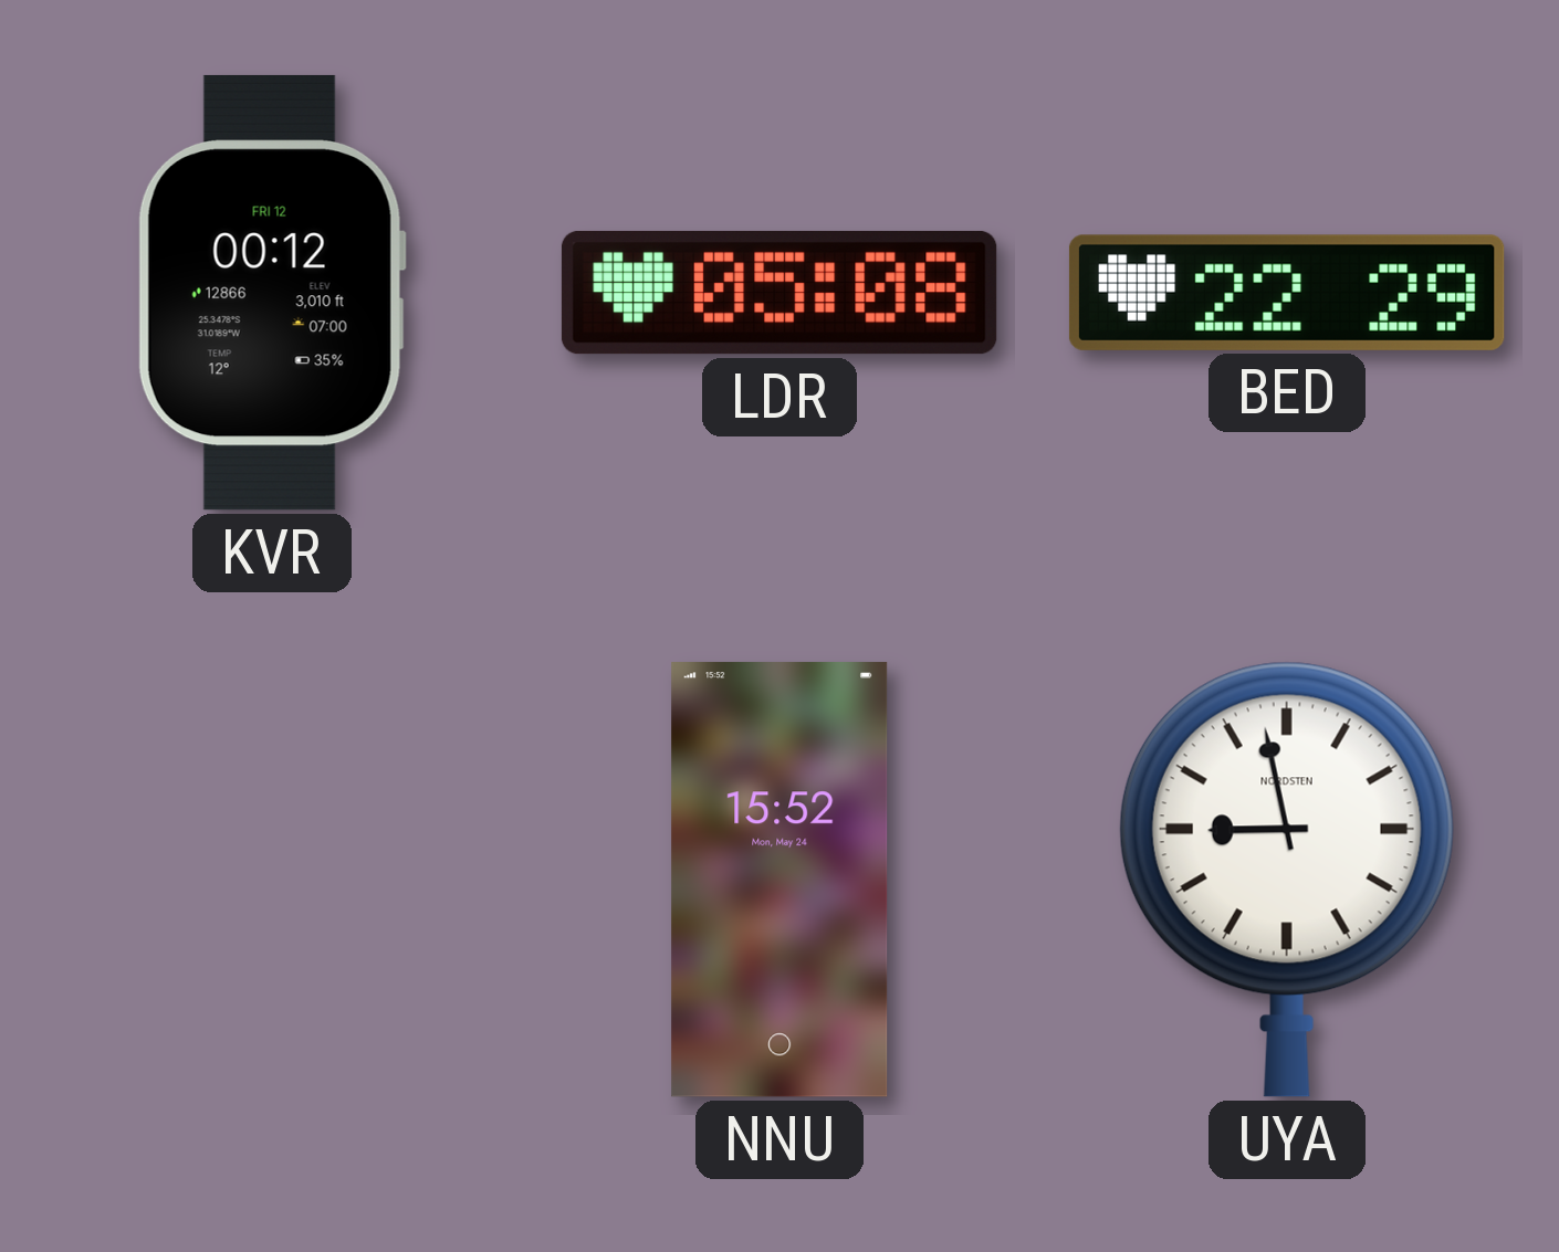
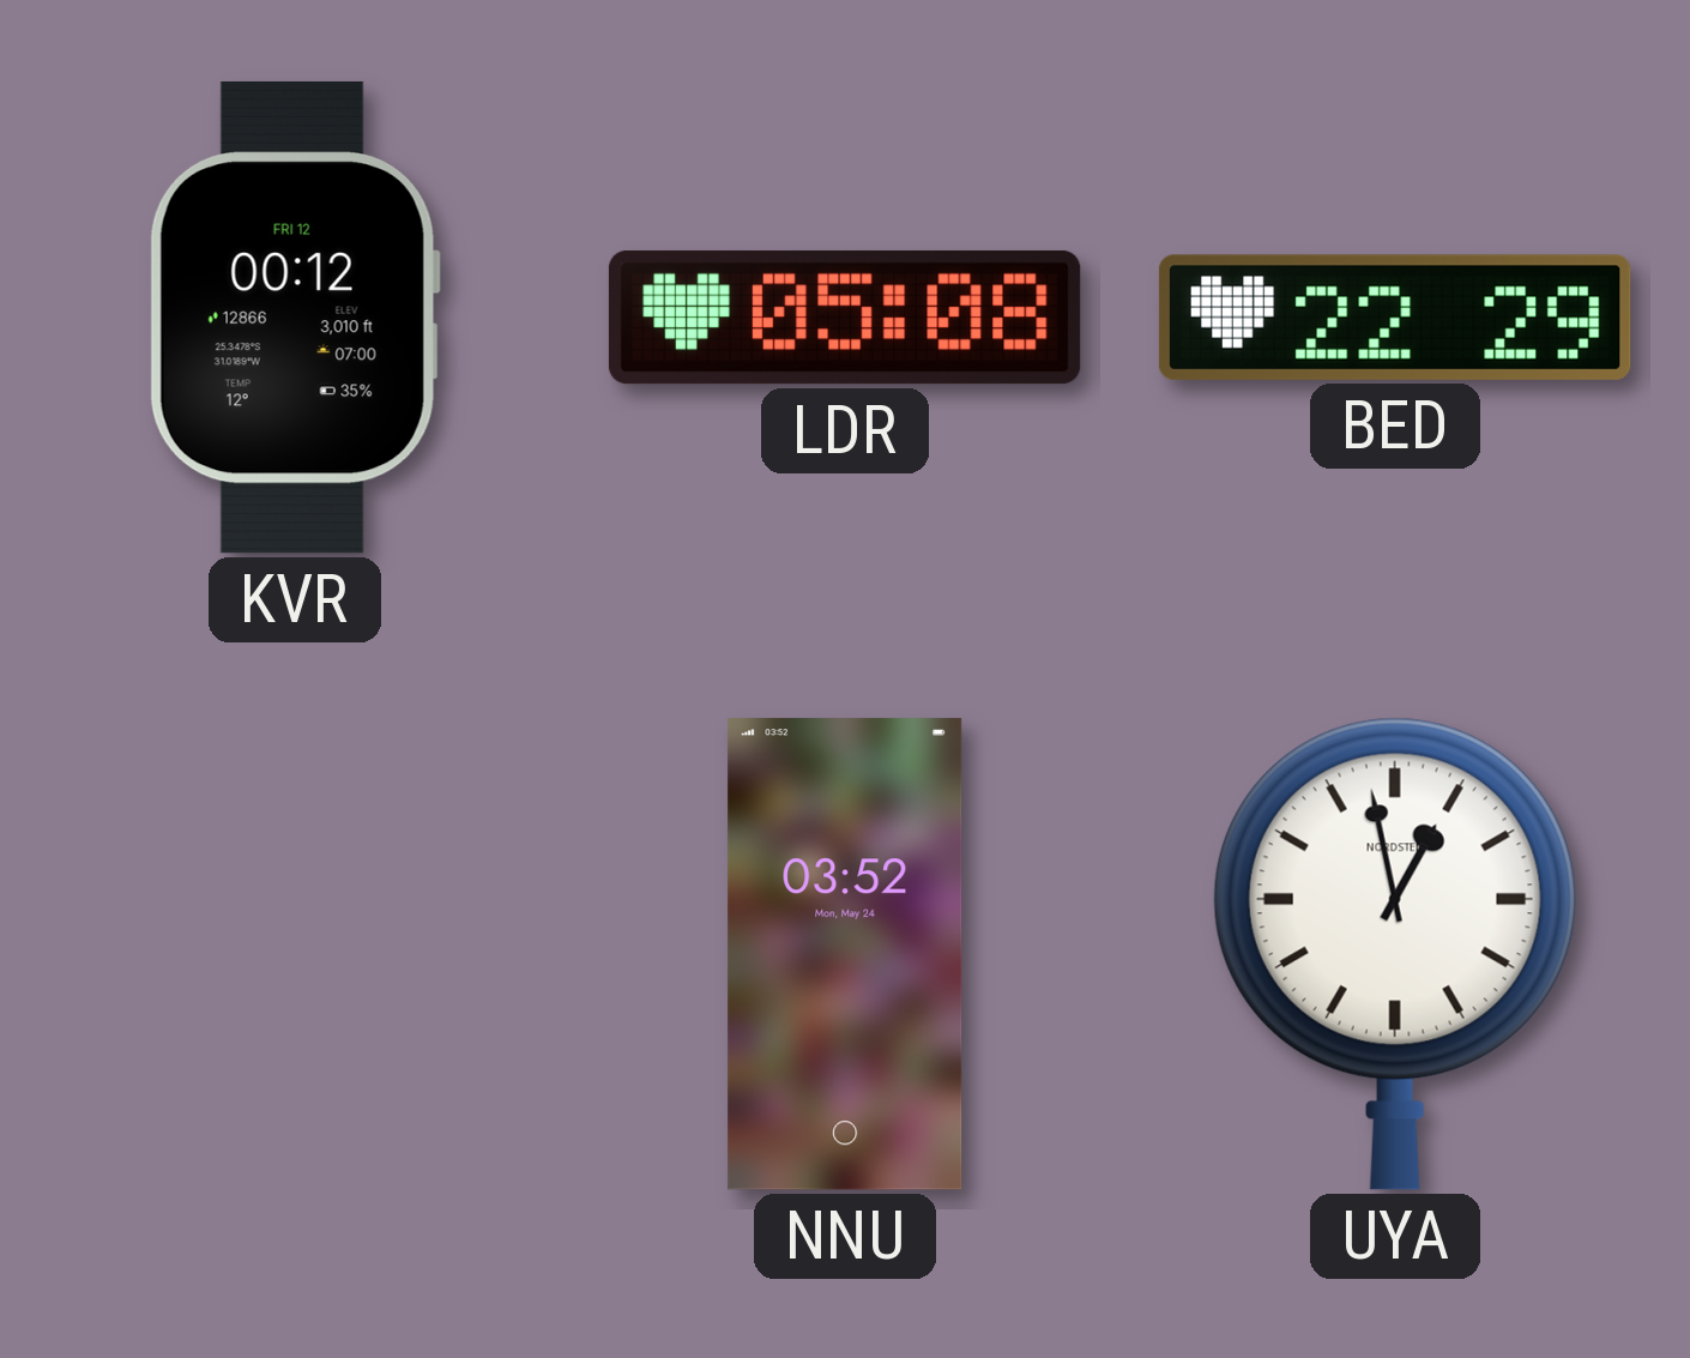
NNU: 15:52 -> 03:52 (845, 954)
UYA: 8:58 -> 12:58 (1395, 954)
